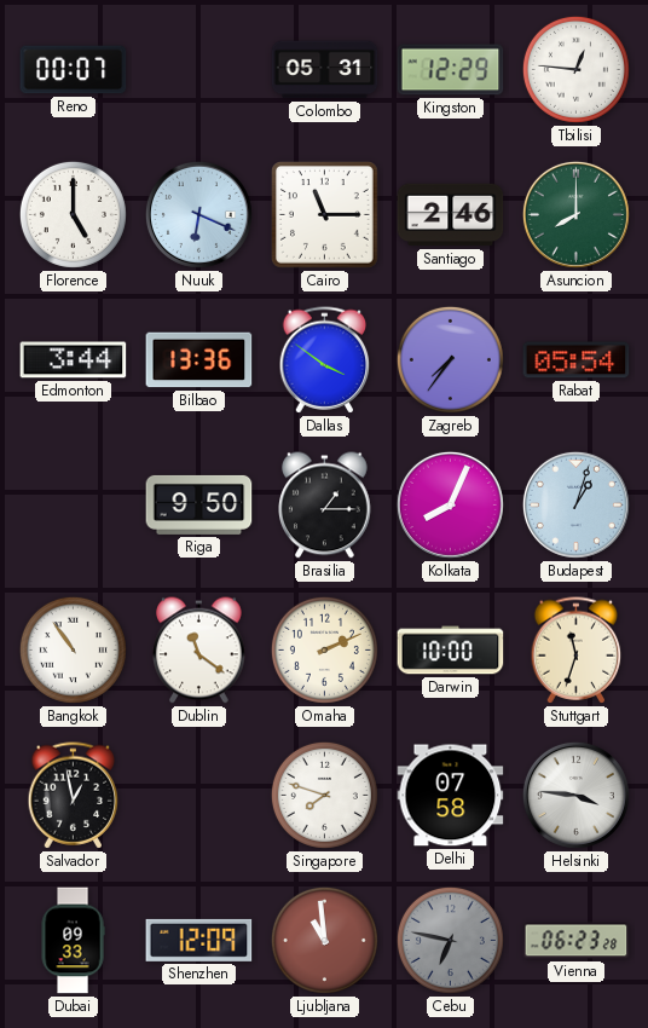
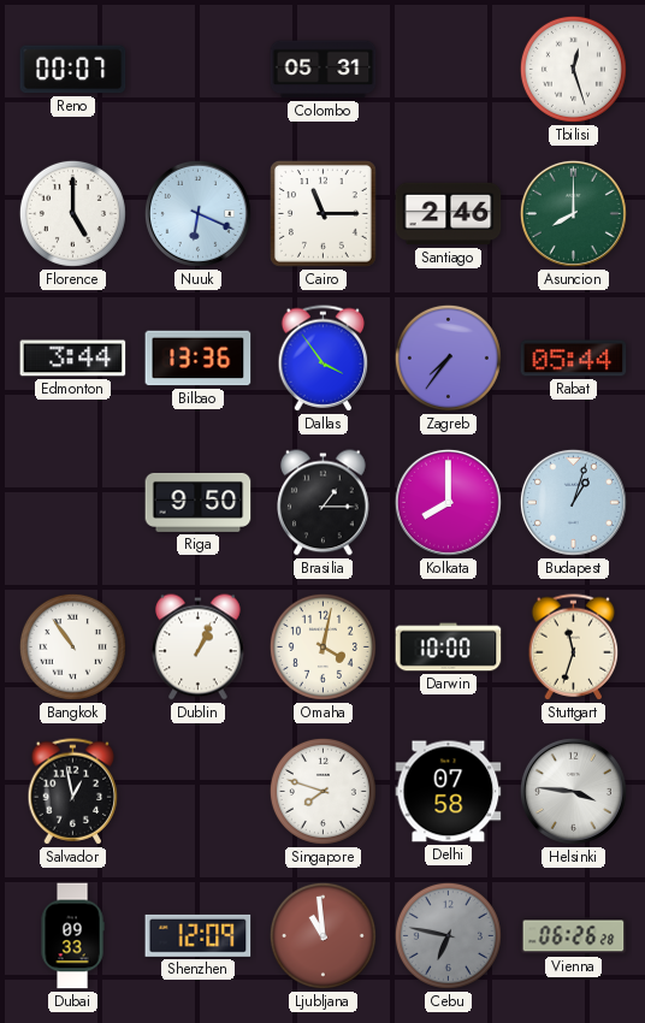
Kingston: 12:29 -> none (451, 70)
Tbilisi: 12:46 -> 12:27 (573, 69)
Dallas: 3:51 -> 3:54 (324, 359)
Rabat: 05:54 -> 05:44 (574, 359)
Kolkata: 8:04 -> 8:00 (448, 502)
Dublin: 11:21 -> 1:04 (199, 647)
Omaha: 2:11 -> 4:02 (322, 646)
Vienna: 06:23 -> 06:26 (574, 936)
